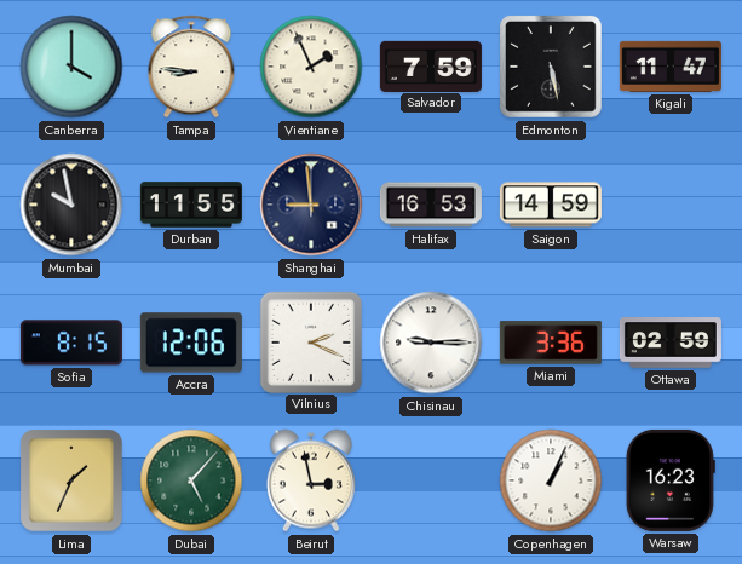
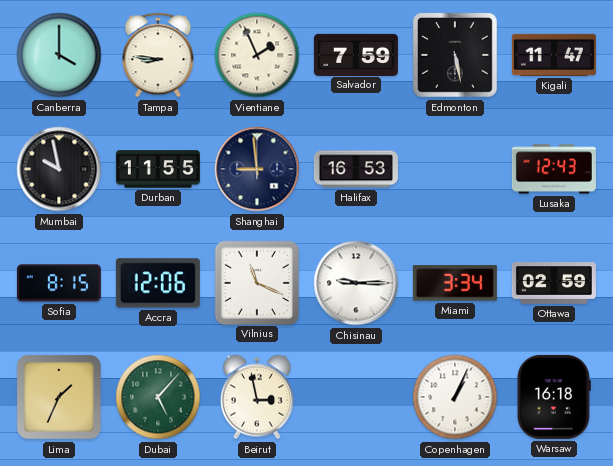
Saigon: 14:59 -> none (551, 205)
Lusaka: none -> 12:43 (554, 169)
Vilnius: 2:19 -> 11:19 (256, 282)
Miami: 3:36 -> 3:34 (455, 283)
Warsaw: 16:23 -> 16:18 (554, 397)
